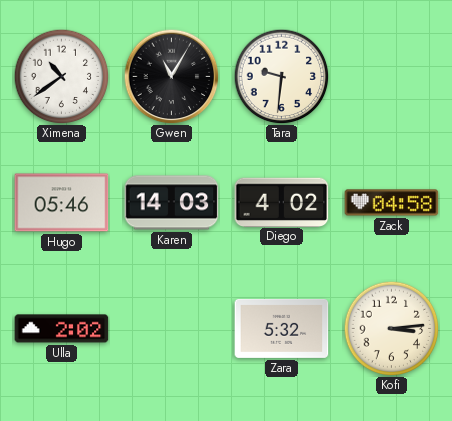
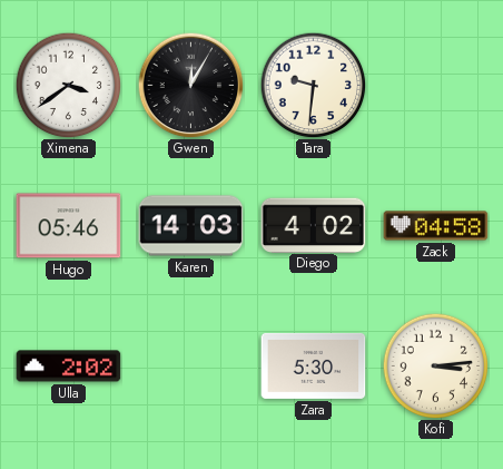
Ximena: 10:39 -> 3:39 (68, 85)
Gwen: 11:05 -> 12:05 (190, 85)
Zara: 5:32 -> 5:30 (314, 365)
